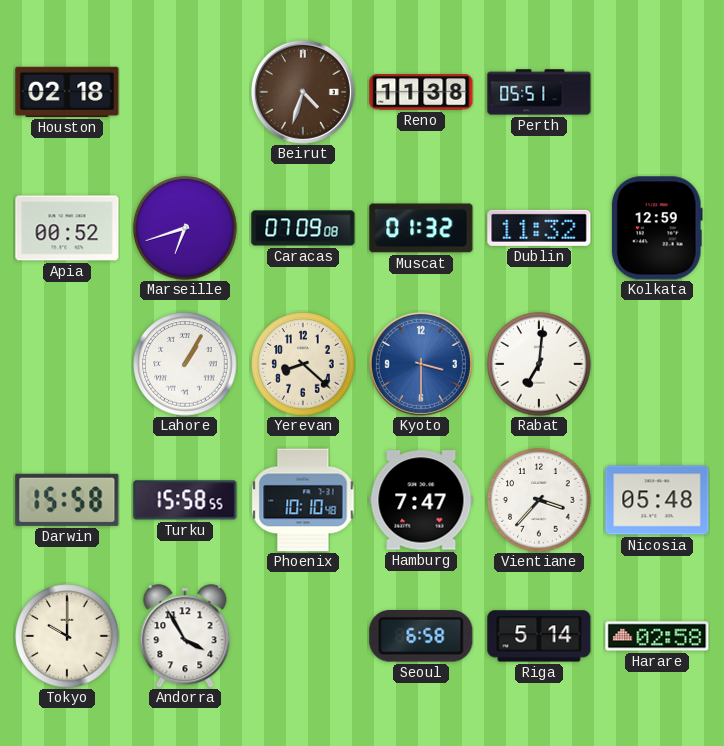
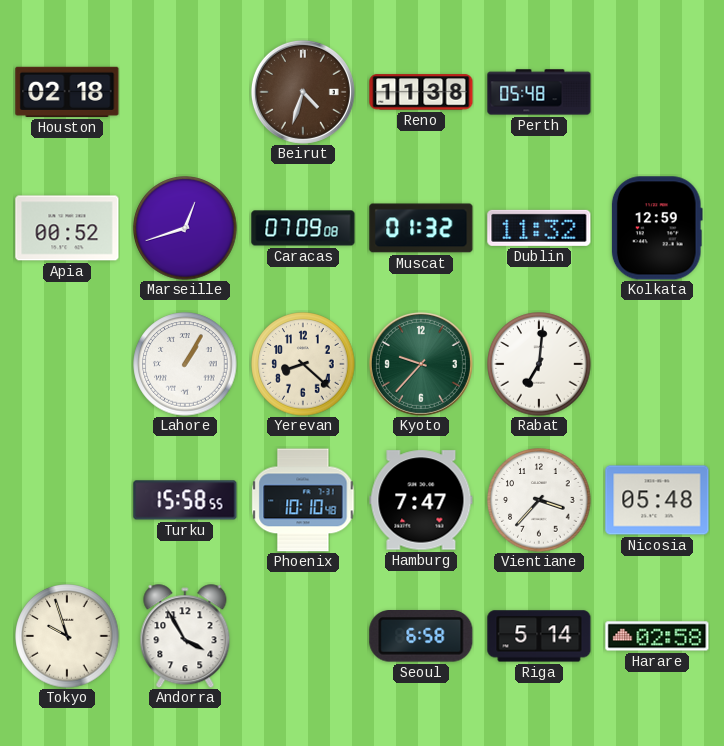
Perth: 05:51 -> 05:48 (539, 92)
Marseille: 6:42 -> 12:42 (185, 228)
Kyoto: 3:30 -> 9:37 (421, 364)
Kyoto dial: blue -> green (421, 364)
Darwin: 15:58 -> none (67, 500)
Tokyo: 10:00 -> 9:57 (67, 636)
